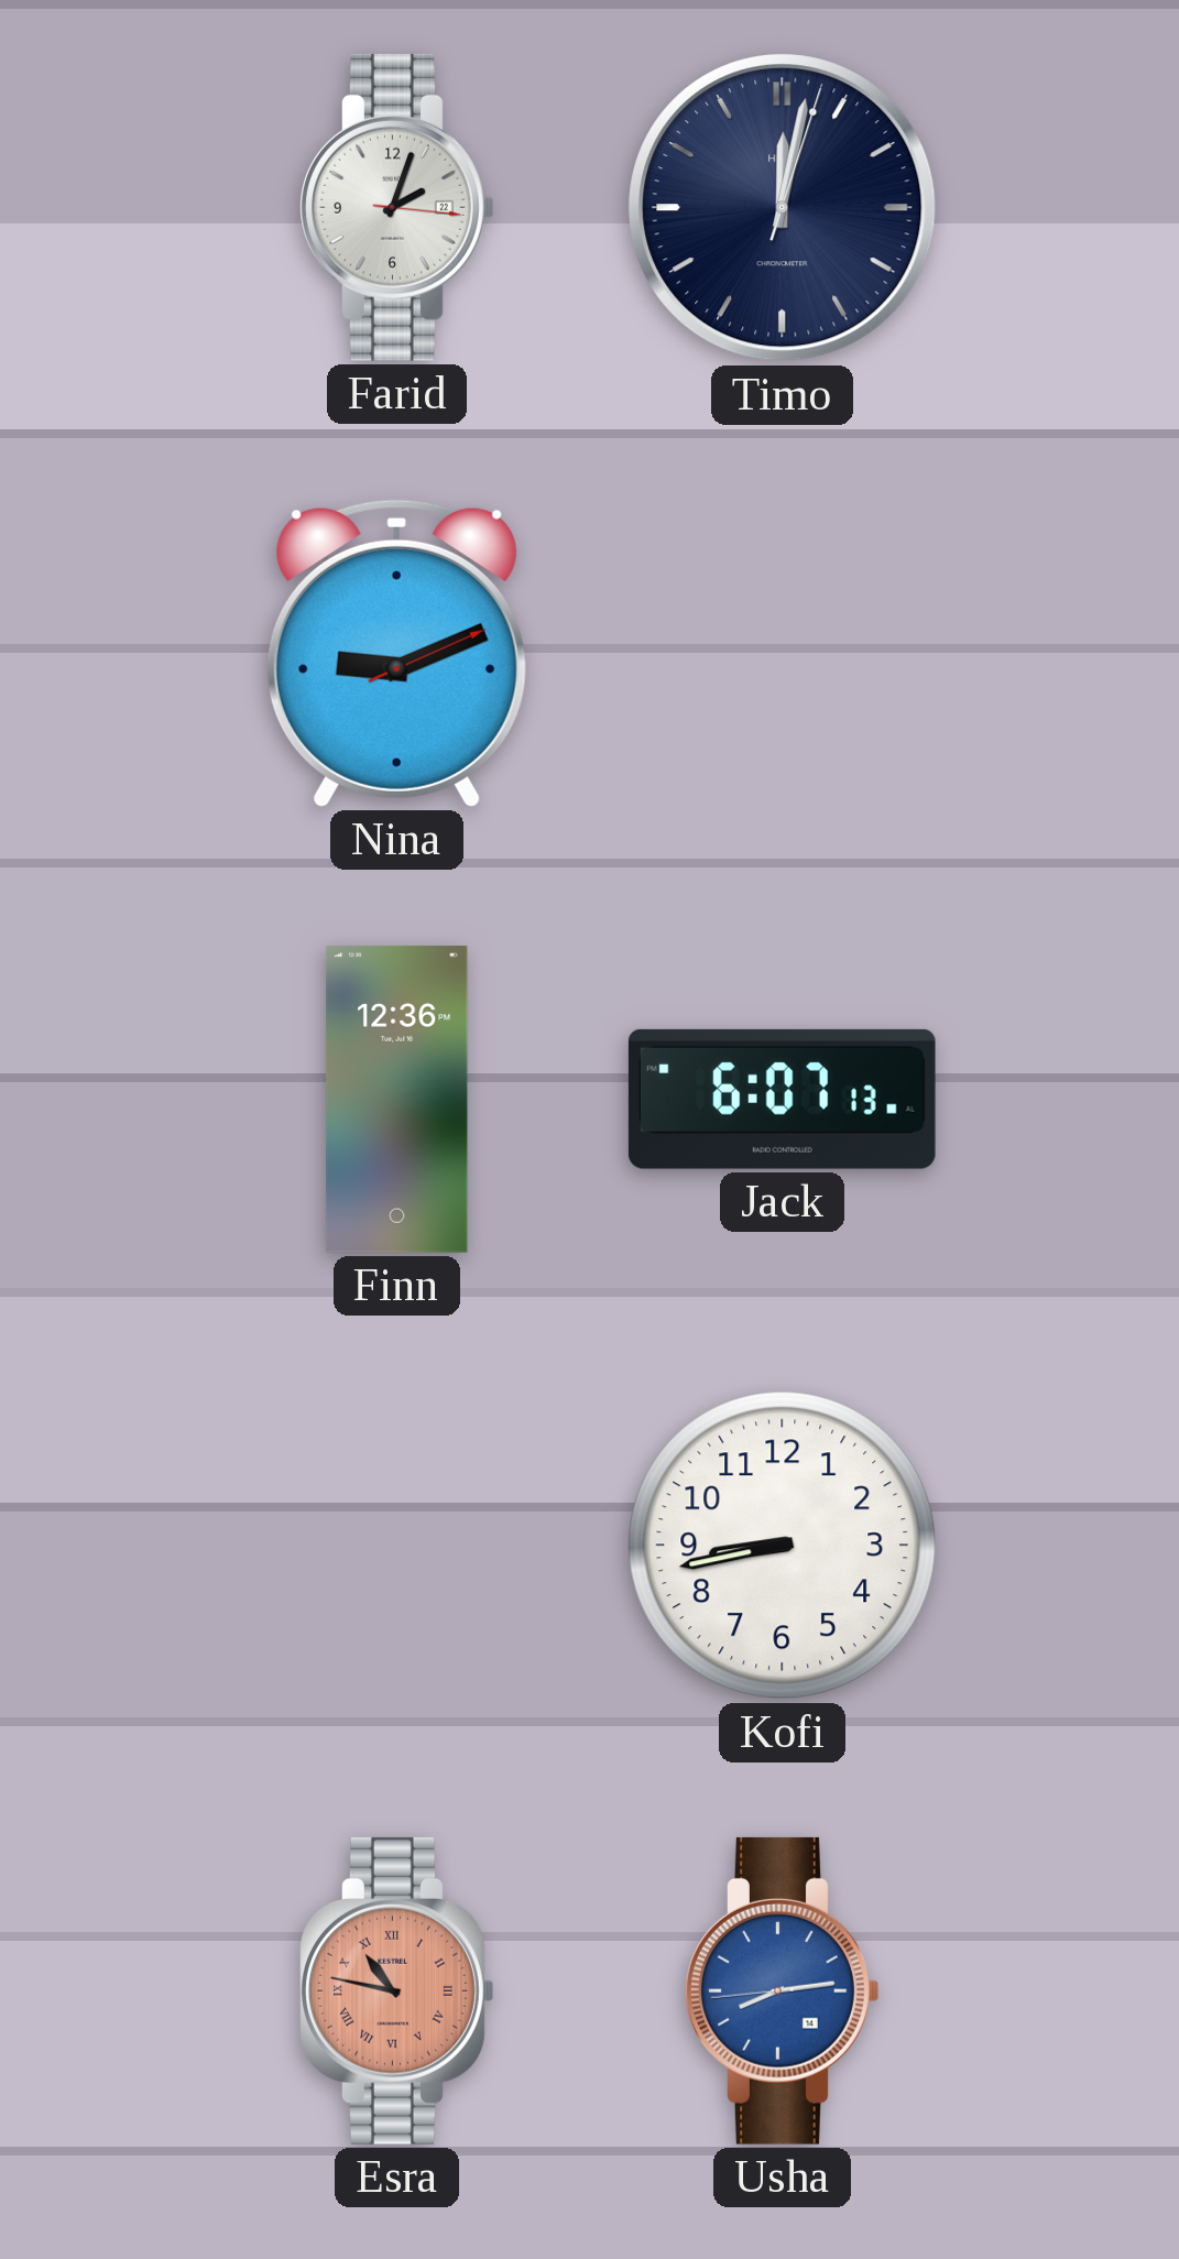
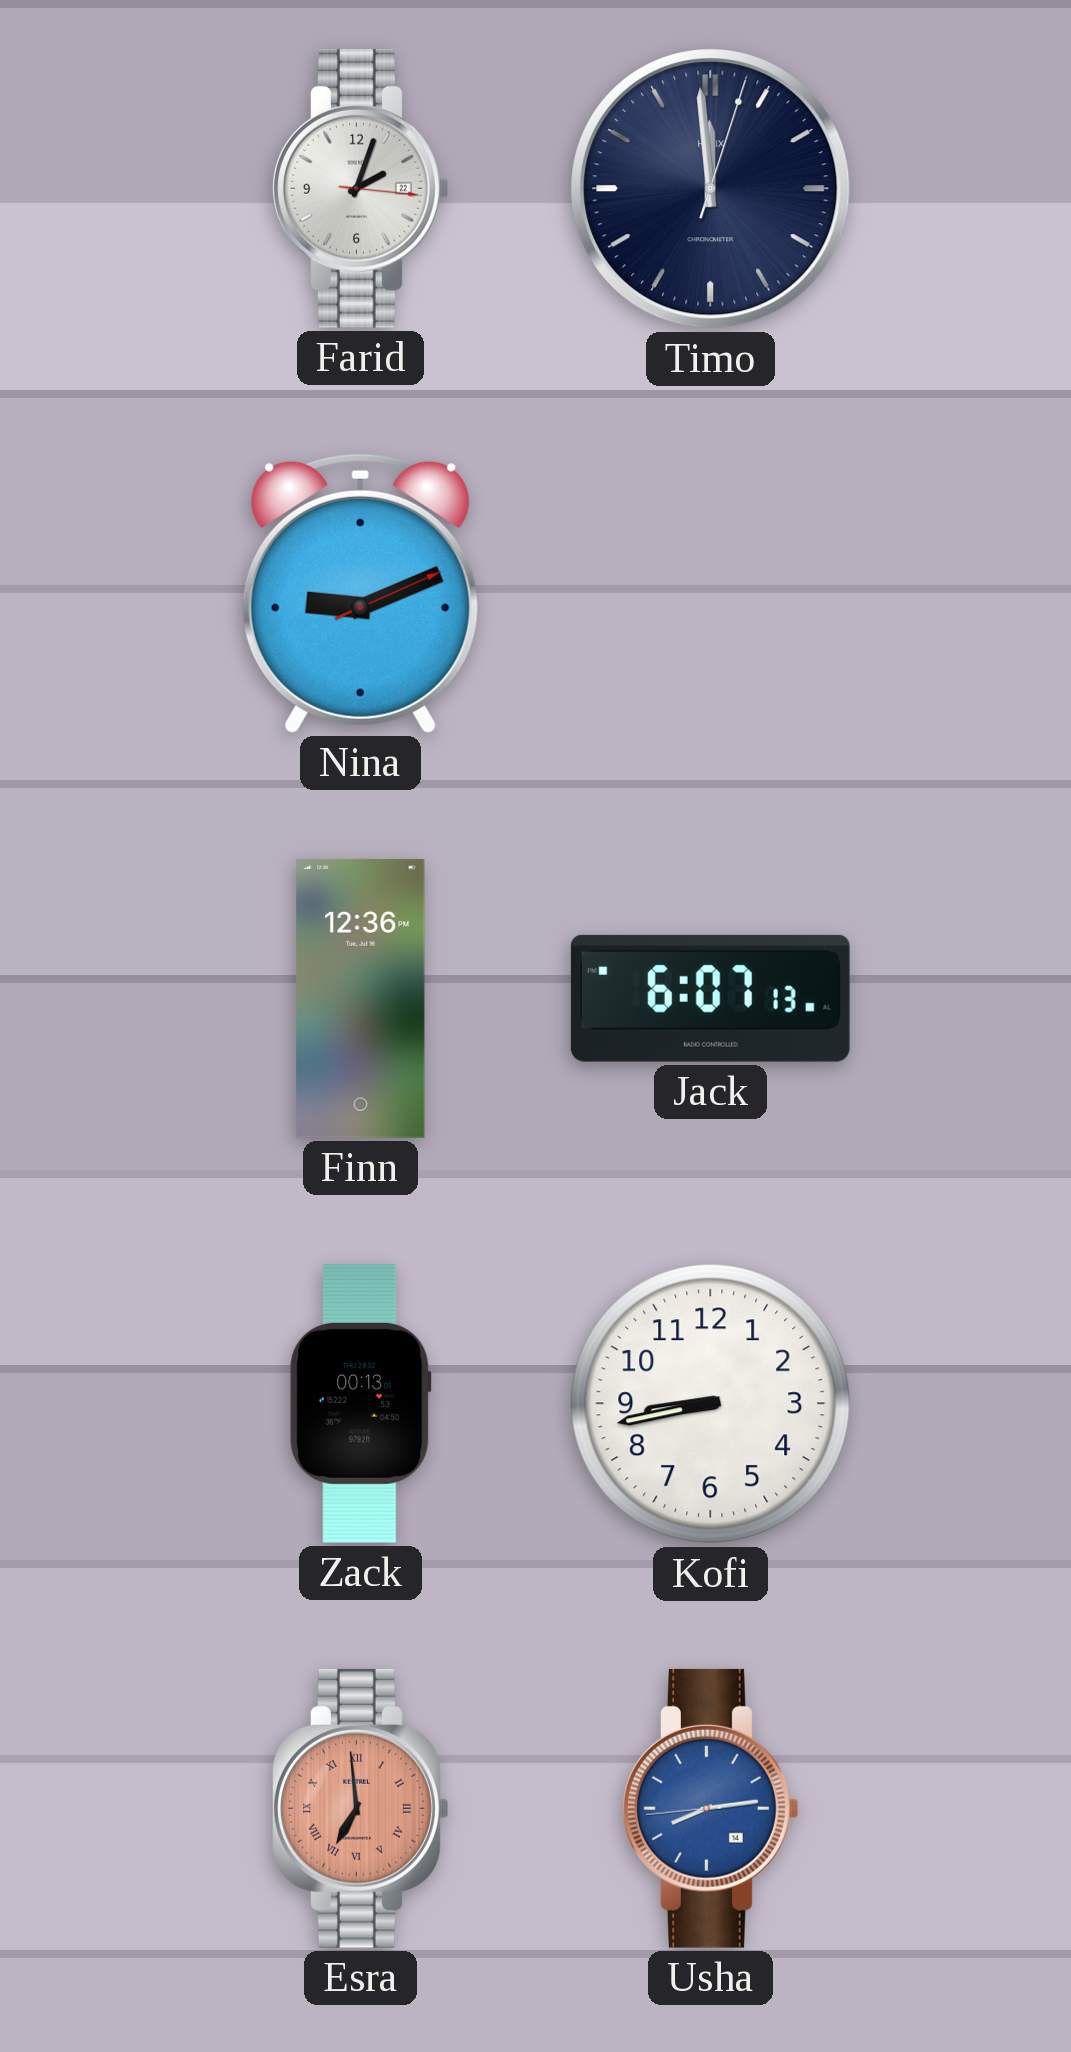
Timo: 12:02 -> 11:59 (711, 189)
Zack: none -> 00:13 (361, 1403)
Esra: 10:47 -> 6:59 (361, 1808)
